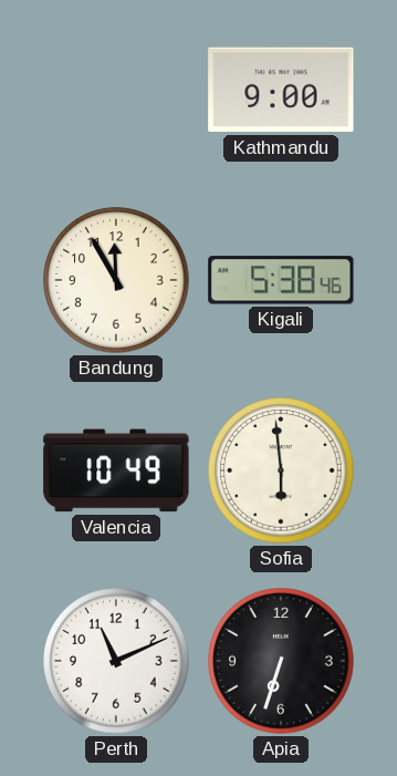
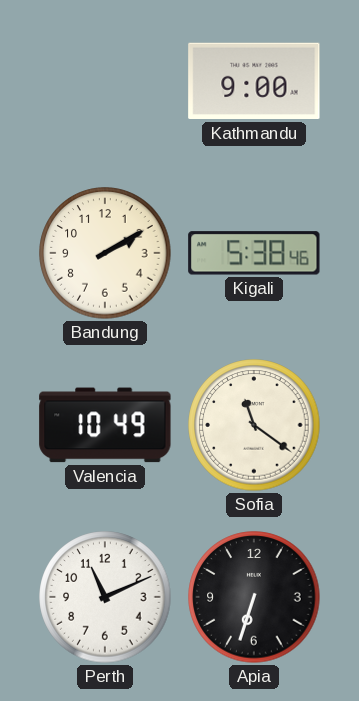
Bandung: 11:55 -> 2:10 (105, 253)
Sofia: 5:59 -> 11:21 (254, 425)
